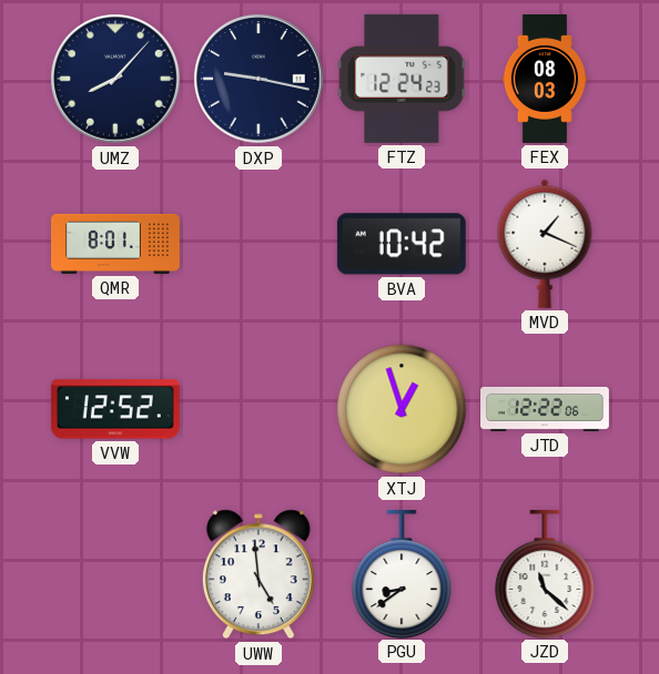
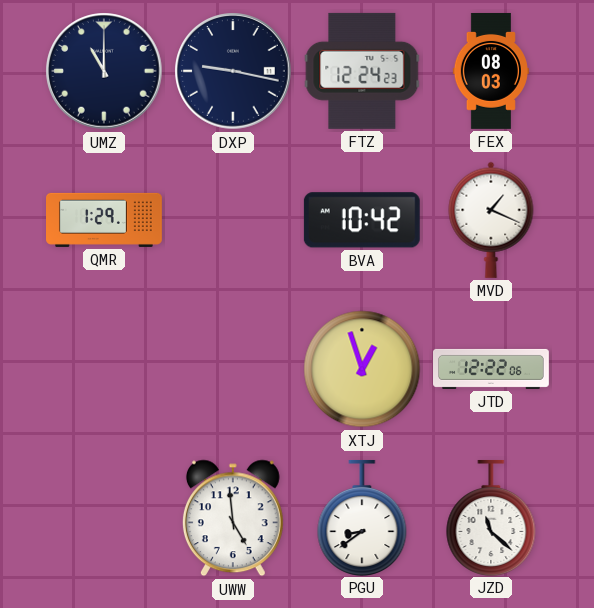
UMZ: 8:07 -> 11:00 (104, 71)
QMR: 8:01 -> 1:29 (105, 220)
VVW: 12:52 -> none (115, 409)
